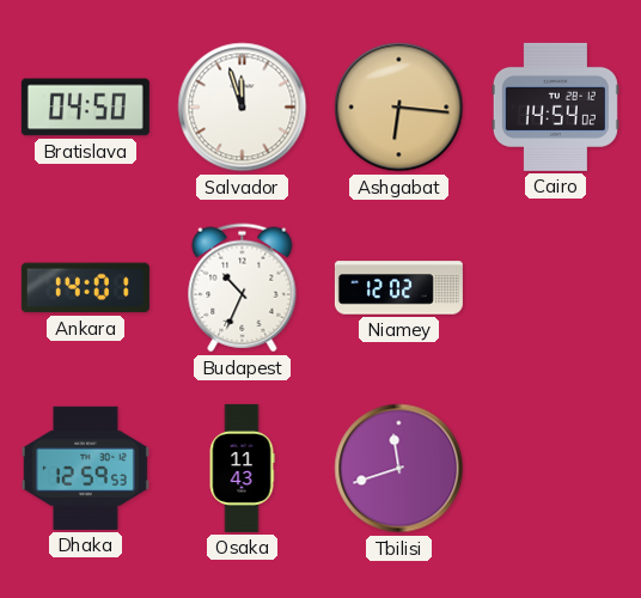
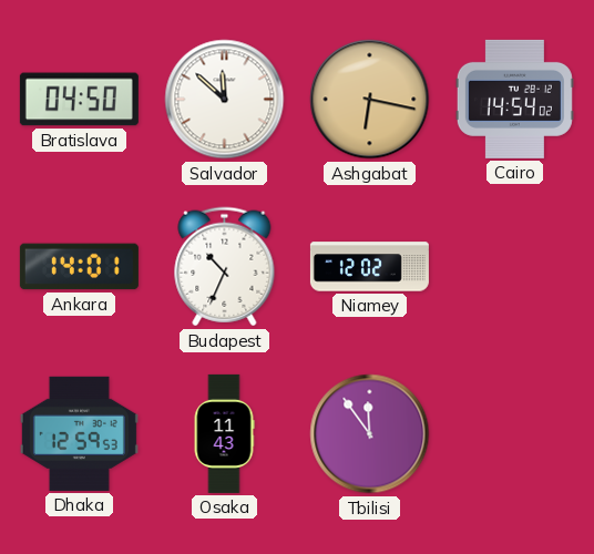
Salvador: 11:57 -> 11:52 (225, 100)
Ashgabat: 6:16 -> 6:17 (370, 100)
Tbilisi: 11:42 -> 11:54 (370, 434)
